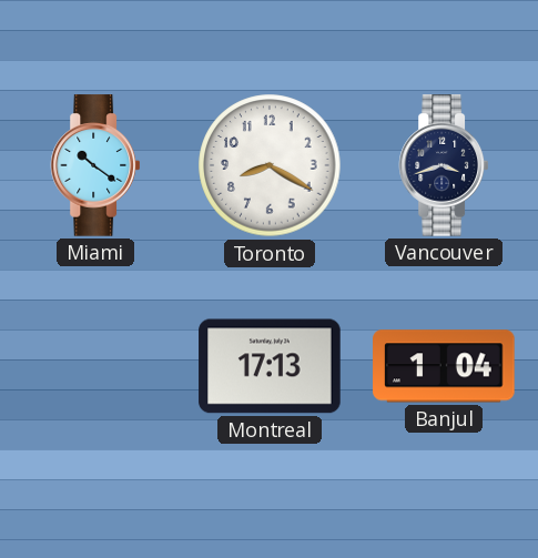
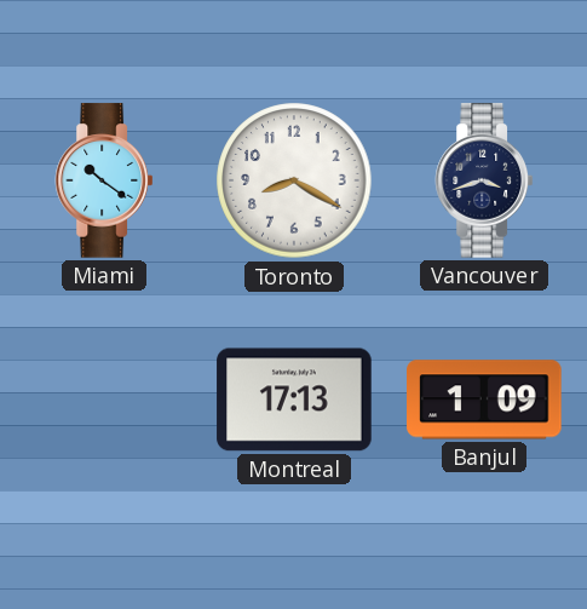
Banjul: 1:04 -> 1:09 (484, 400)
